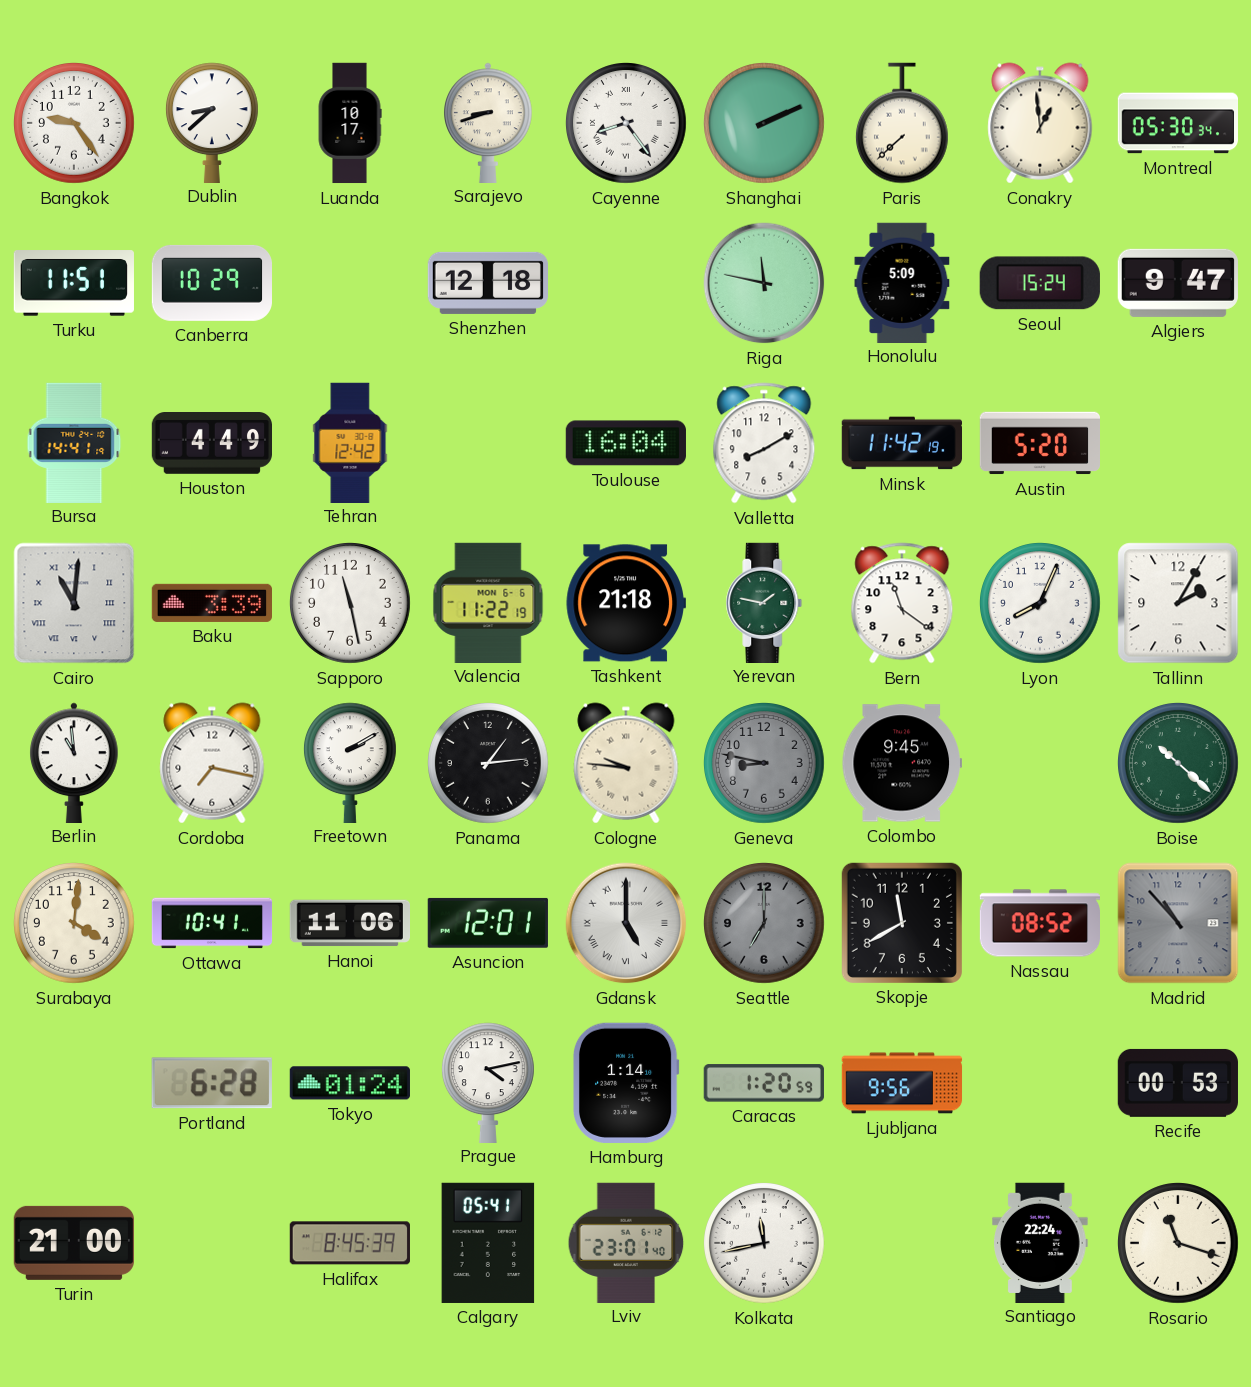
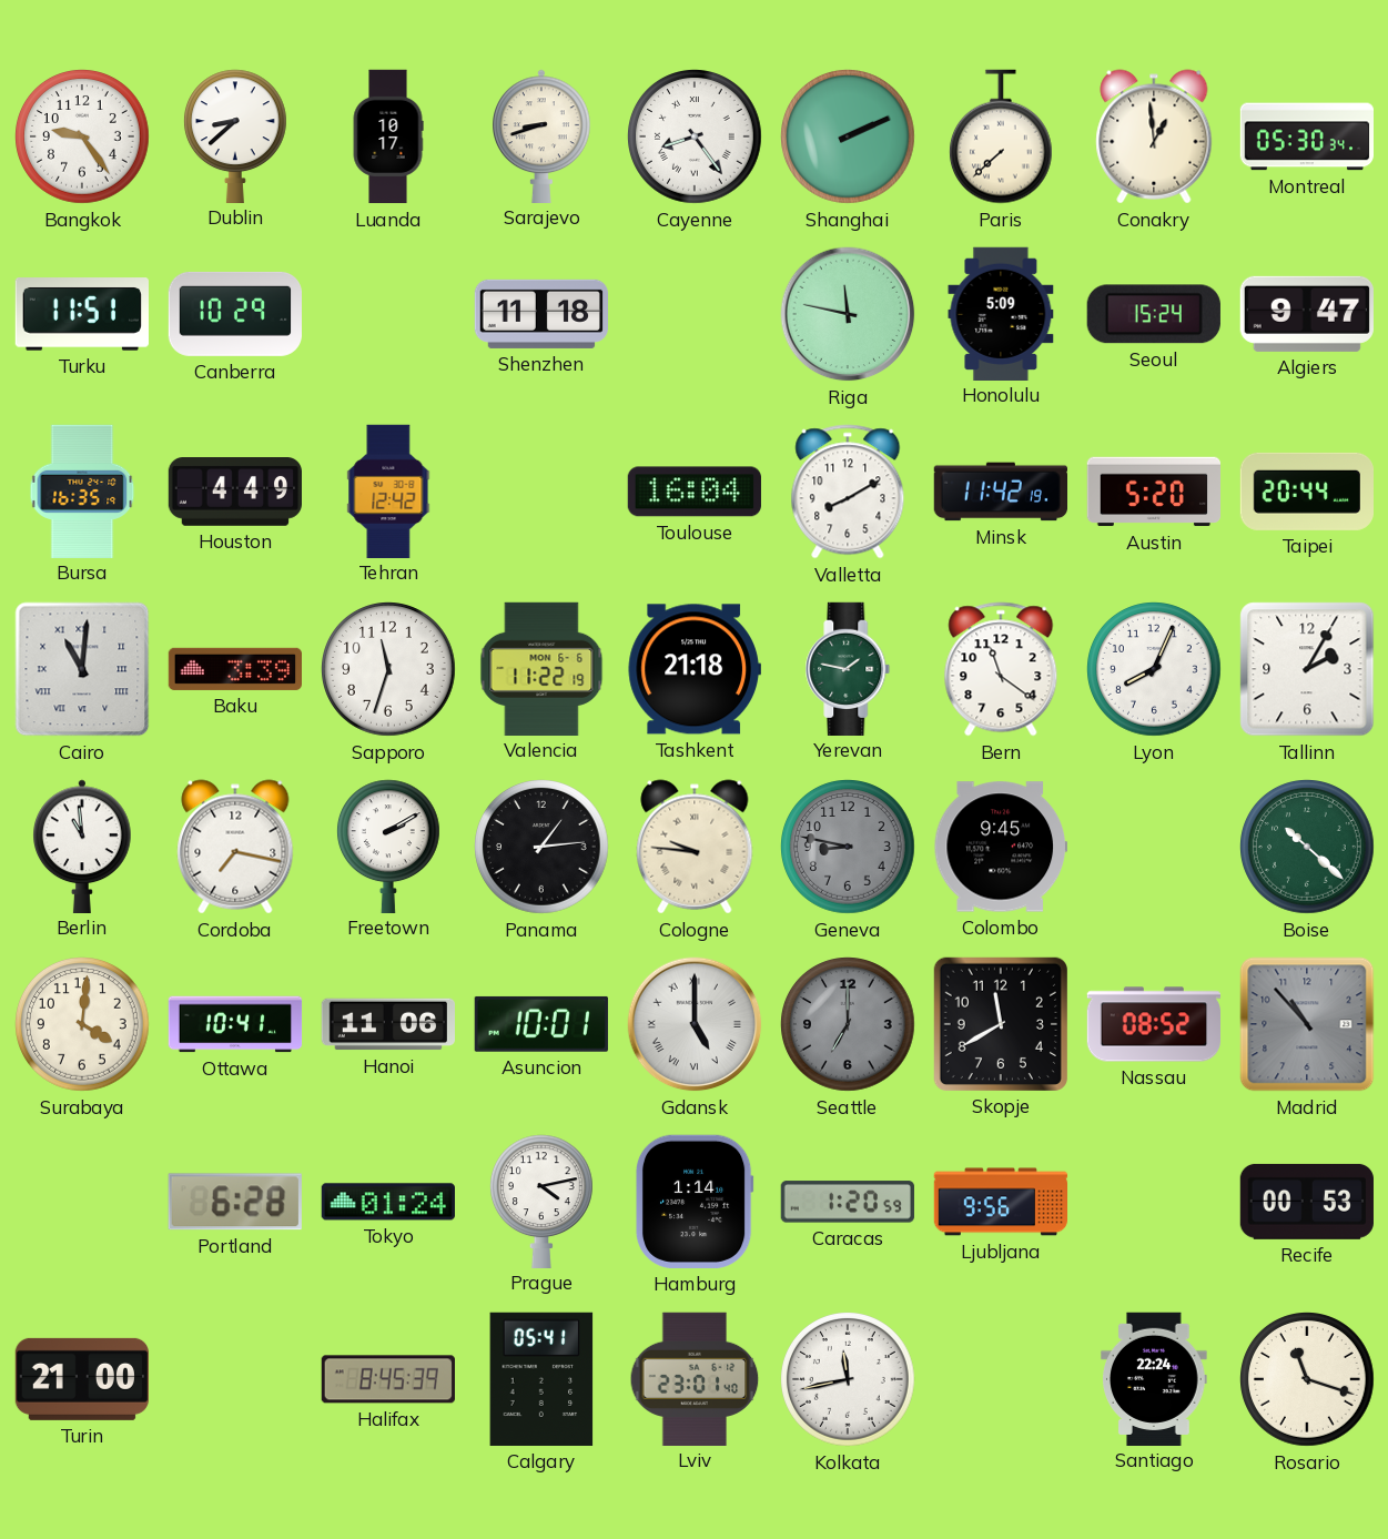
Shenzhen: 12:18 -> 11:18 (540, 314)
Bursa: 14:41 -> 16:35 (82, 490)
Taipei: none -> 20:44 (1306, 492)
Sapporo: 11:28 -> 11:33 (389, 670)
Asuncion: 12:01 -> 10:01 (541, 1024)
